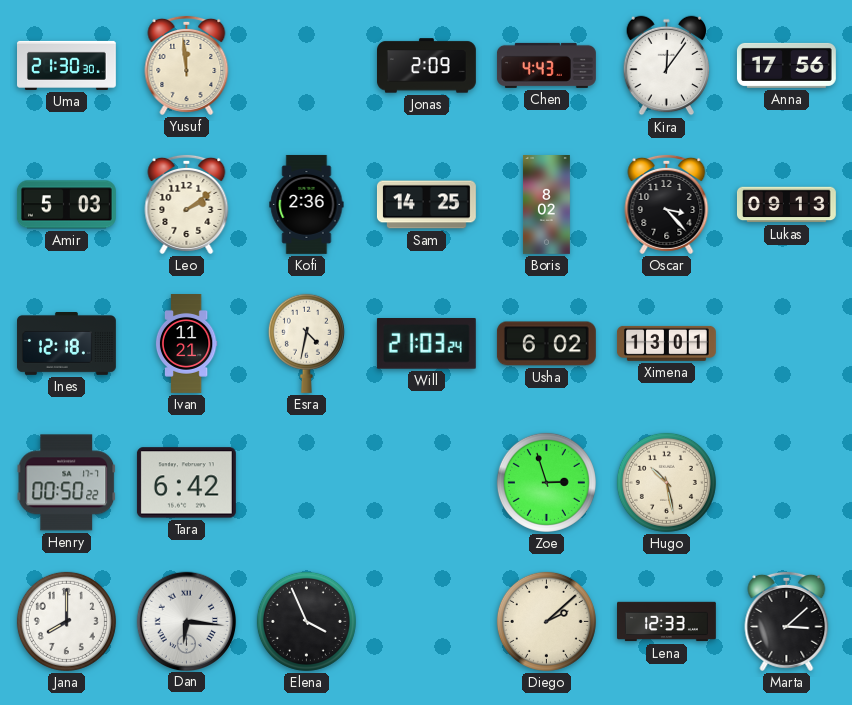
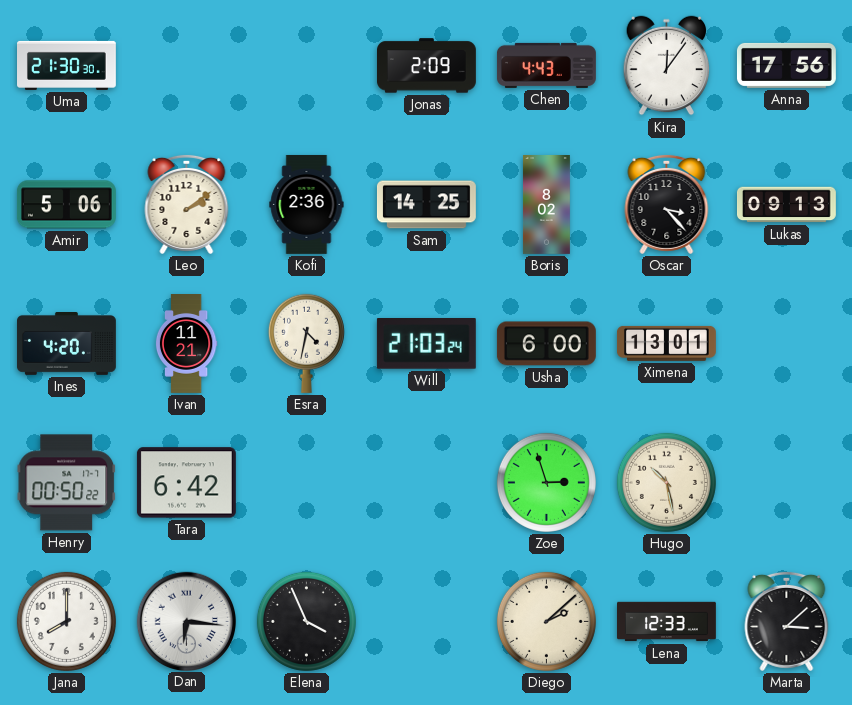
Yusuf: 11:59 -> none (187, 65)
Amir: 5:03 -> 5:06 (66, 205)
Ines: 12:18 -> 4:20 (67, 344)
Usha: 6:02 -> 6:00 (546, 344)
